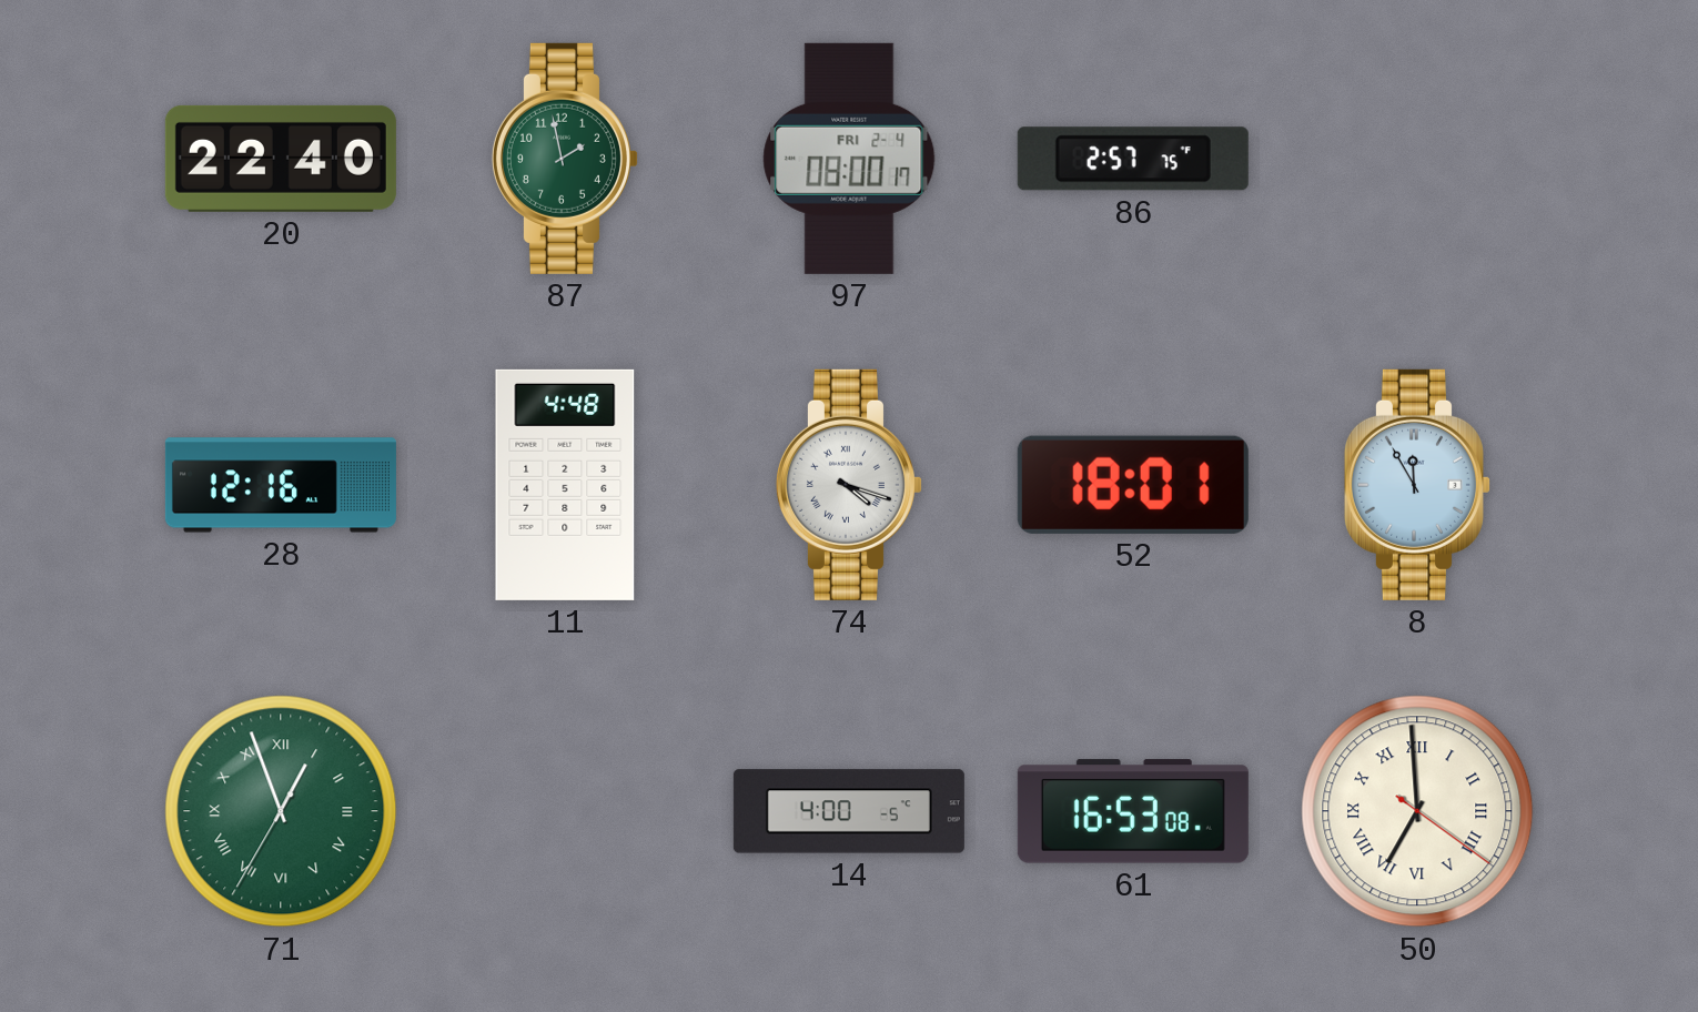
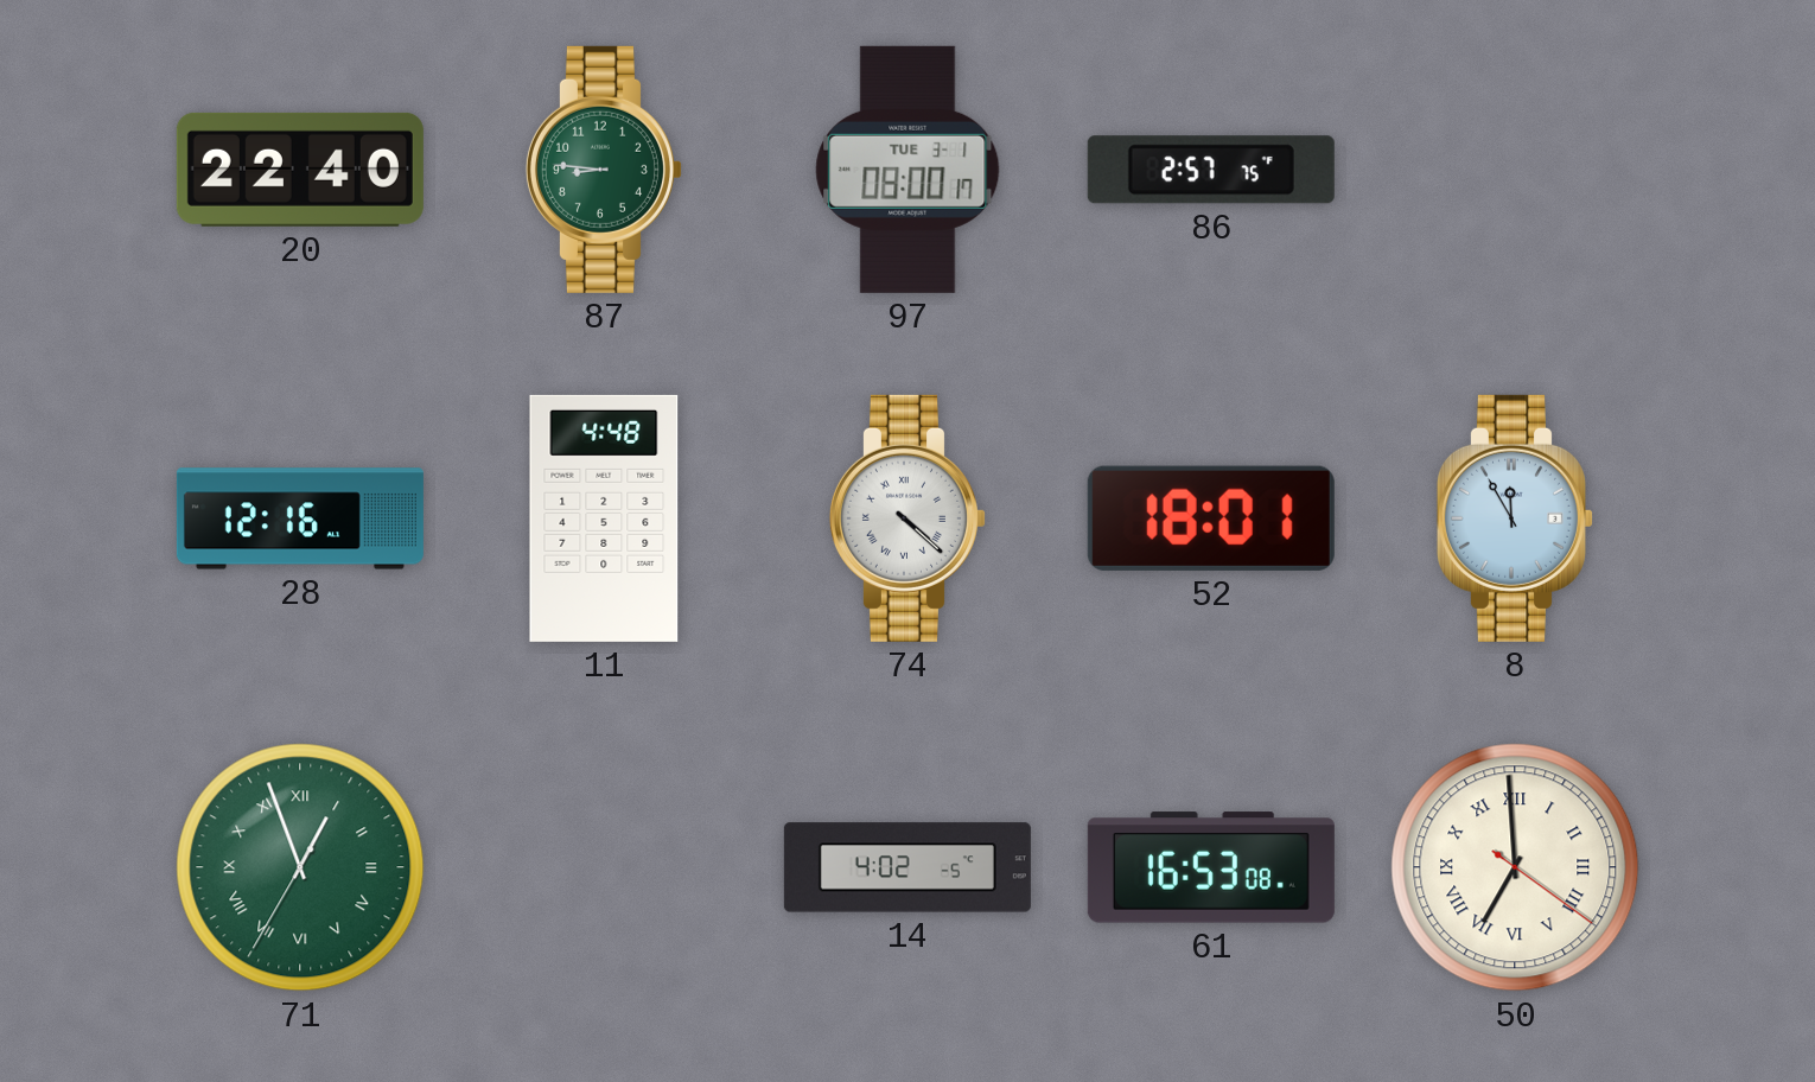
87: 1:58 -> 8:46 (604, 170)
97 date: FRI 2-4 -> TUE 3-1 (907, 170)
74: 4:18 -> 4:22 (907, 518)
14: 4:00 -> 4:02 (907, 867)
